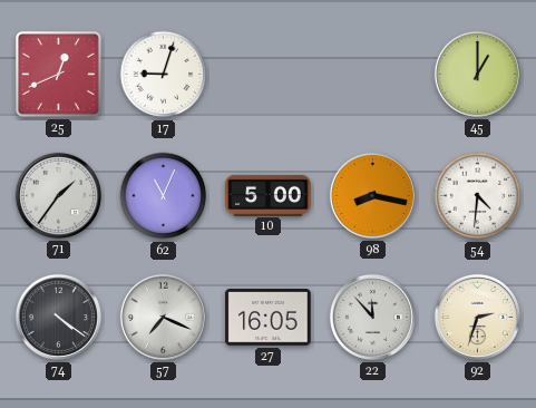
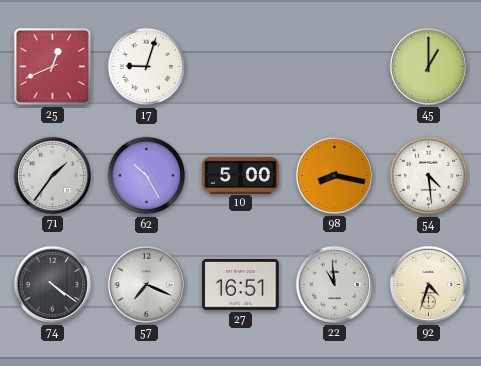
62: 11:04 -> 10:25 (147, 176)
54: 4:31 -> 4:29 (429, 176)
27: 16:05 -> 16:51 (241, 285)
22: 11:53 -> 10:59 (334, 284)
92: 2:33 -> 4:33 (428, 284)
